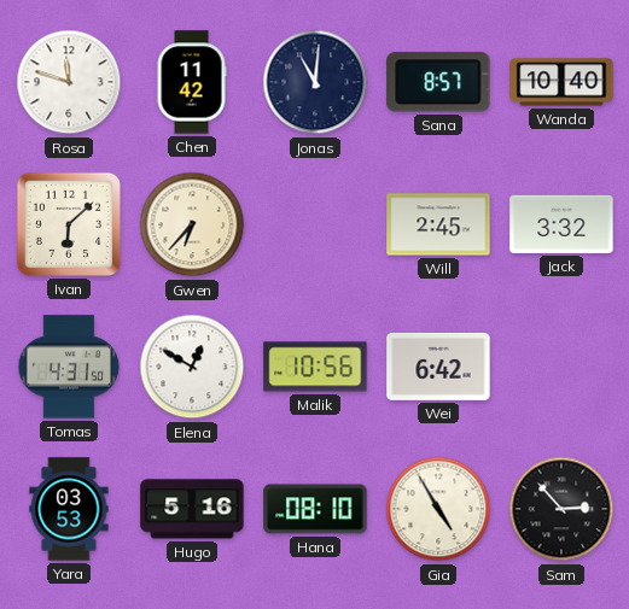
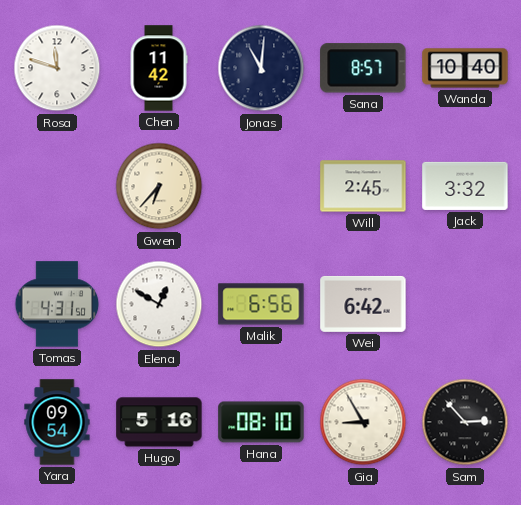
Ivan: 6:08 -> none (69, 224)
Malik: 10:56 -> 6:56 (261, 304)
Yara: 03:53 -> 09:54 (57, 422)
Gia: 4:55 -> 8:55 (363, 422)
